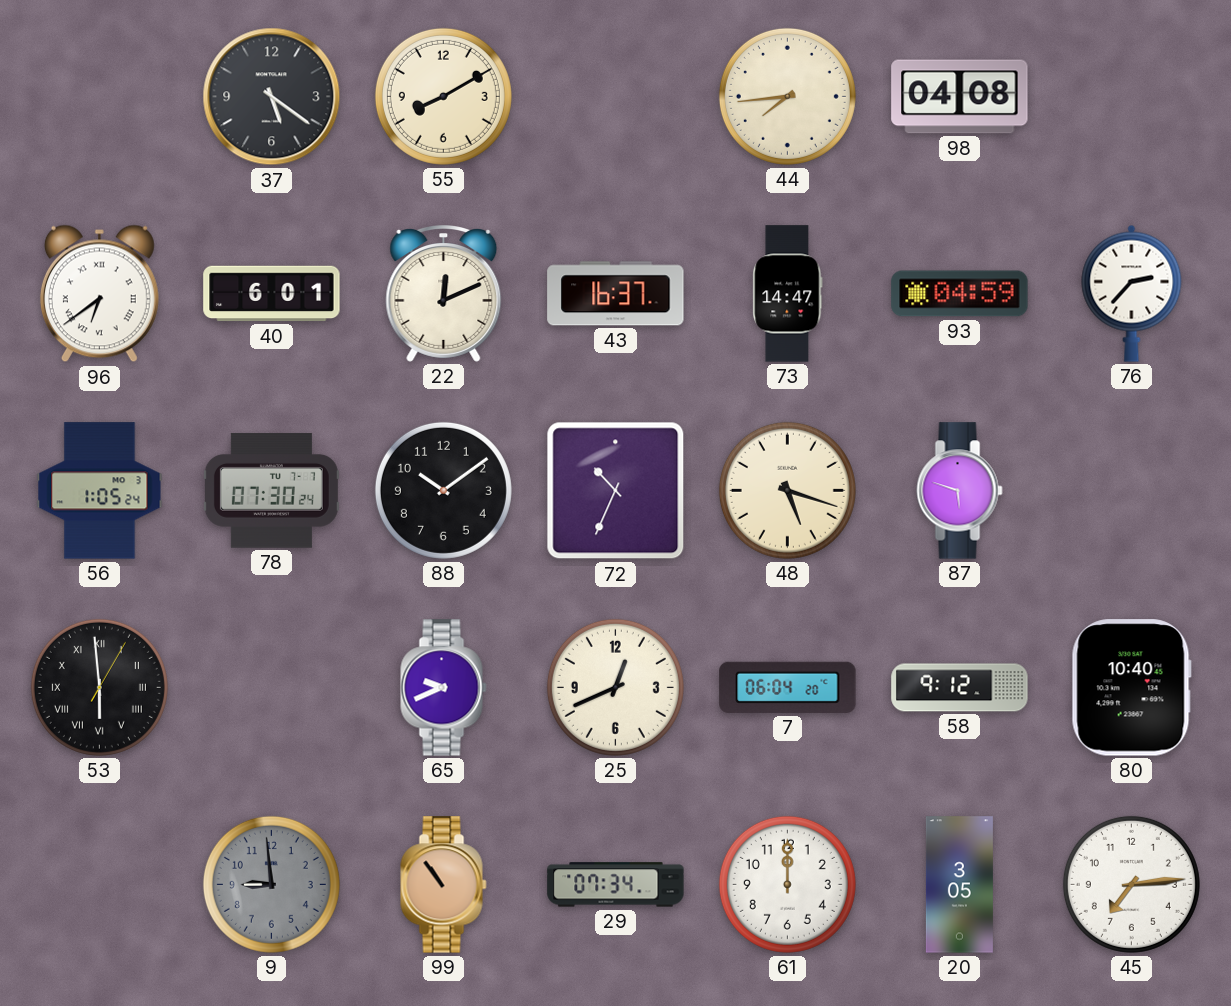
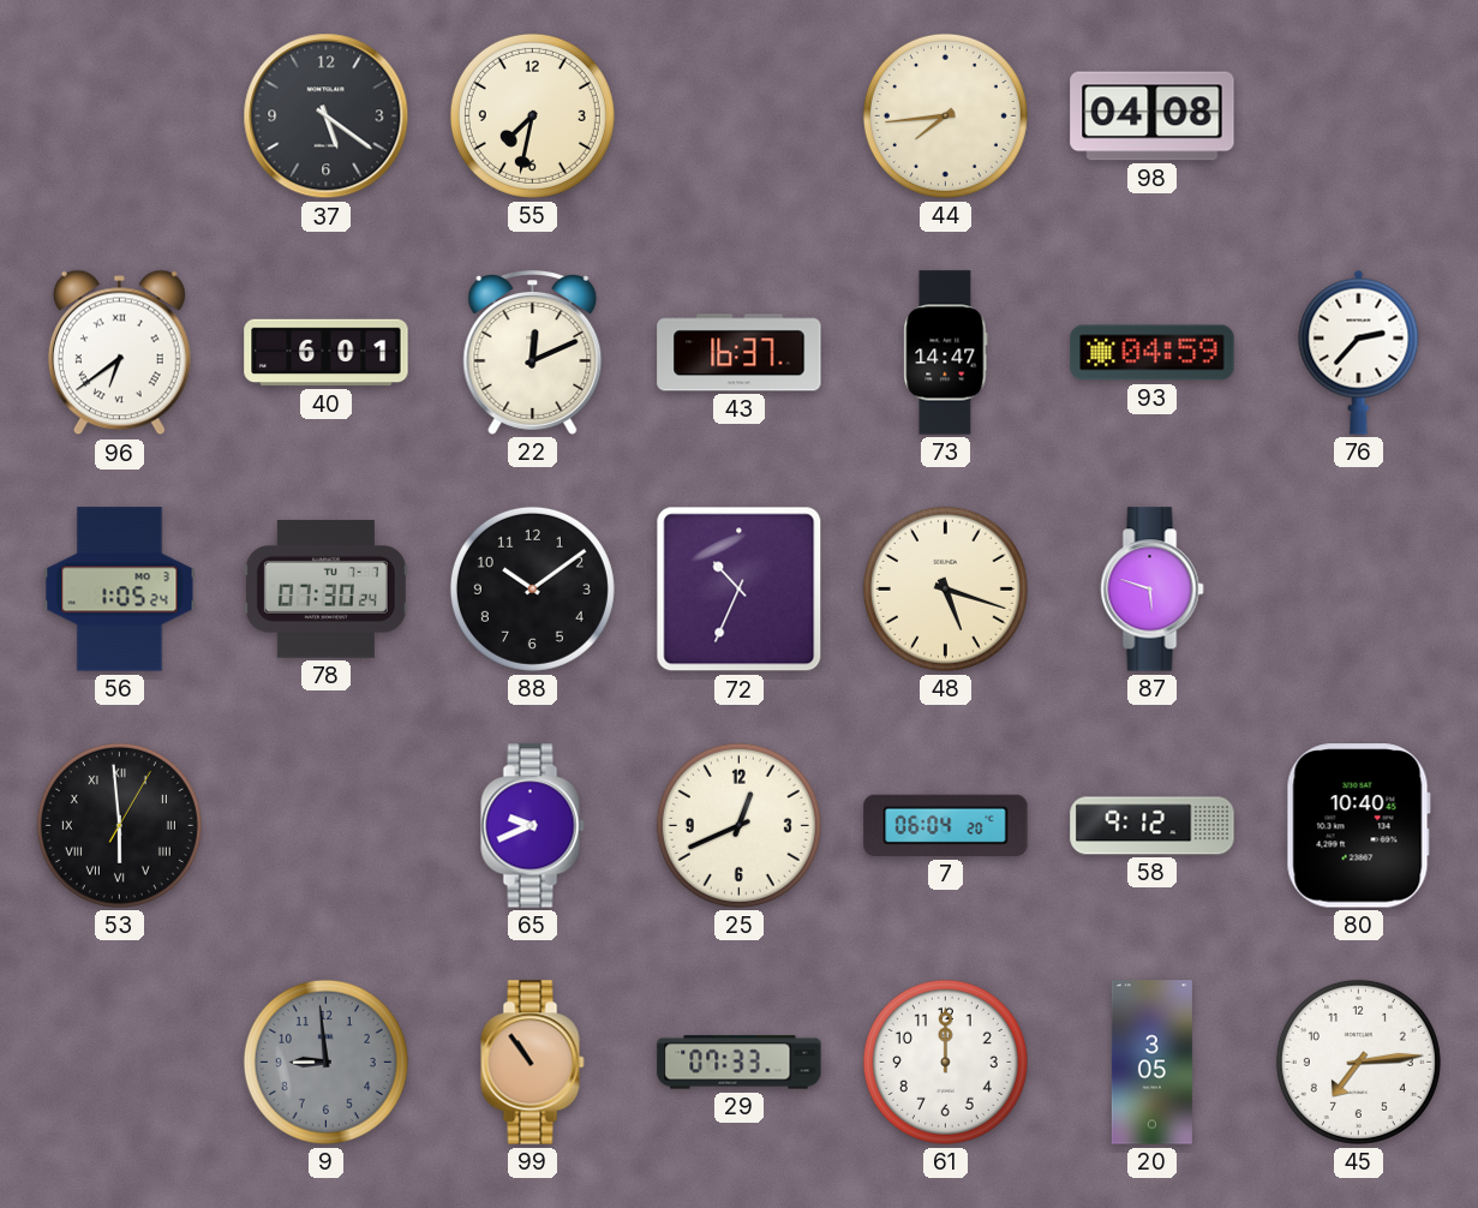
55: 8:10 -> 7:32 (532, 115)
29: 07:34 -> 07:33 (740, 1063)
